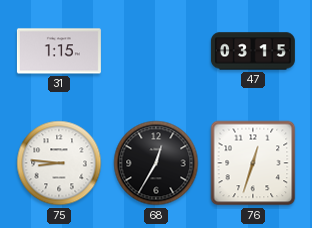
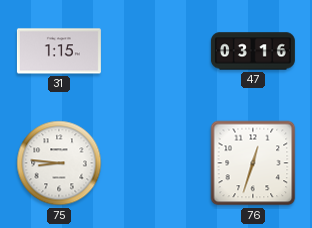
47: 03:15 -> 03:16 (253, 51)
68: 12:35 -> none (156, 163)
